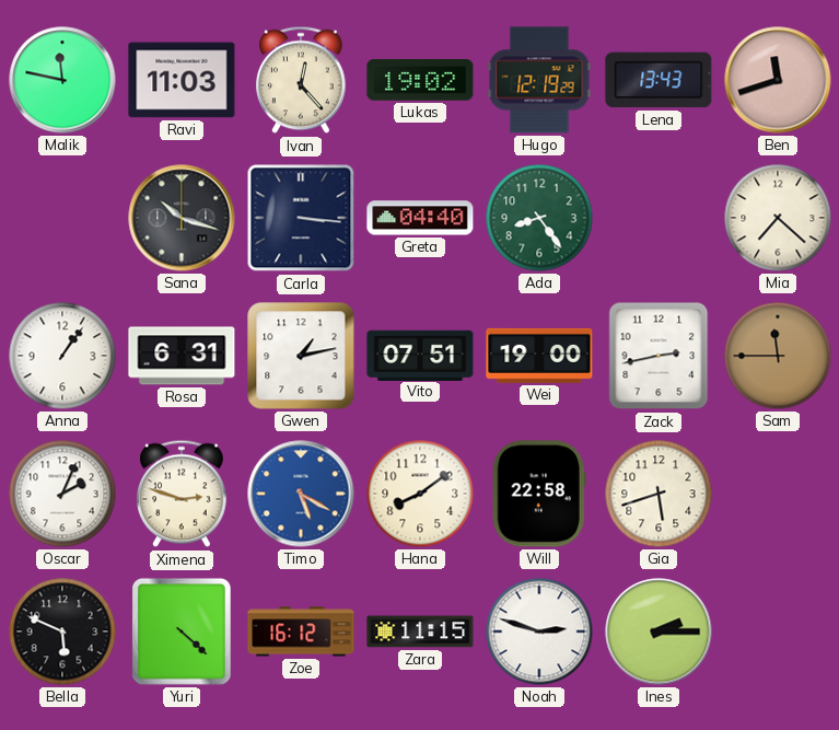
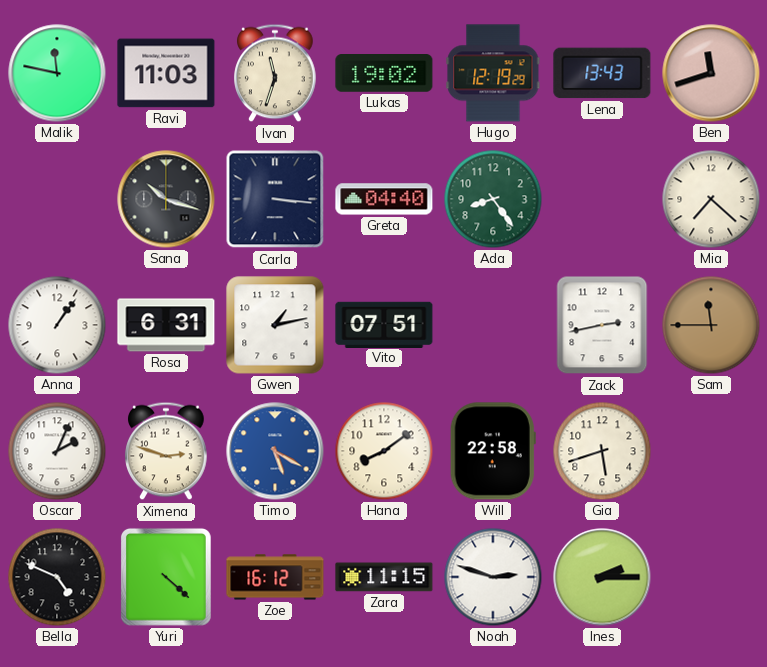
Ivan: 12:23 -> 11:33 (275, 73)
Wei: 19:00 -> none (539, 356)
Bella: 5:49 -> 4:49 (57, 577)
